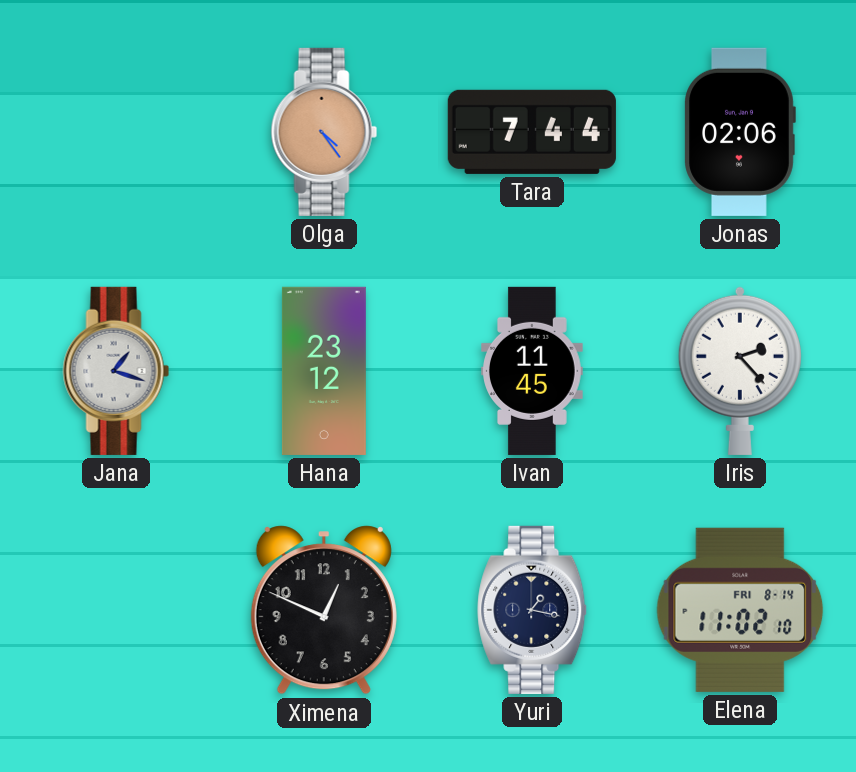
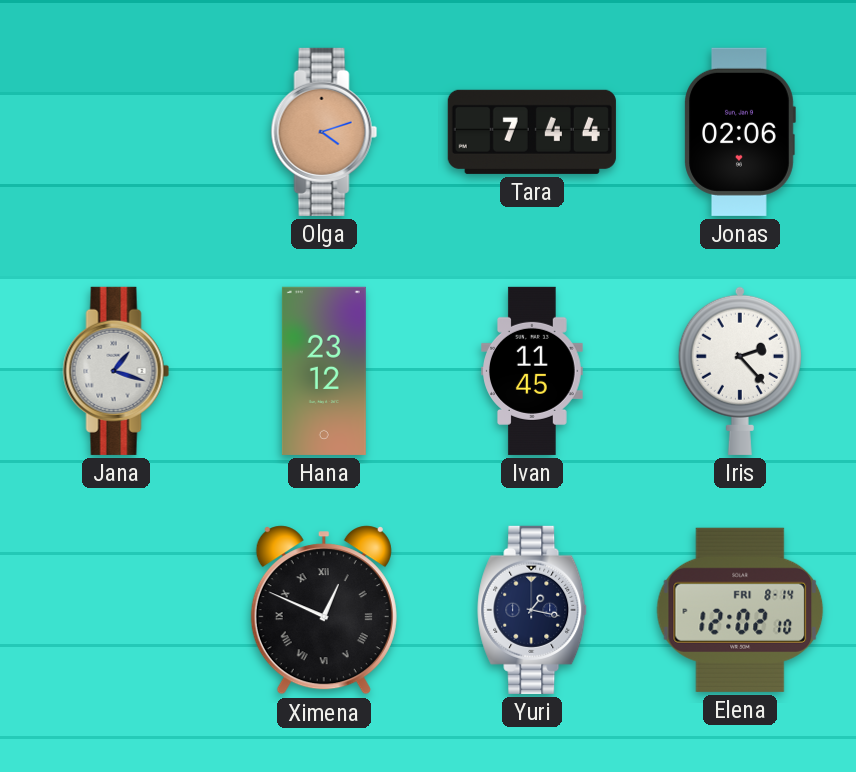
Olga: 4:24 -> 4:12 (324, 132)
Ximena numerals: Arabic -> Roman (324, 610)
Elena: 11:02 -> 12:02 (740, 610)
